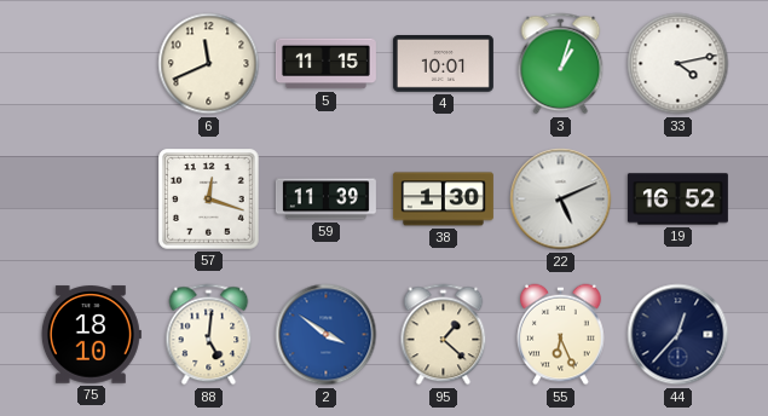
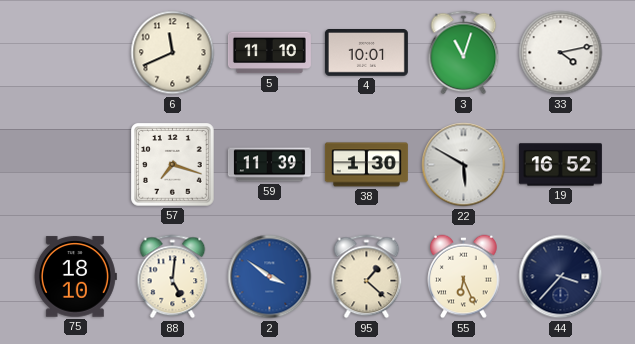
5: 11:15 -> 11:10 (269, 53)
3: 1:03 -> 11:03 (464, 53)
57: 12:18 -> 7:18 (173, 165)
22: 5:11 -> 5:50 (464, 165)
44: 12:37 -> 3:37 (561, 277)
